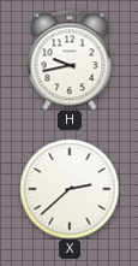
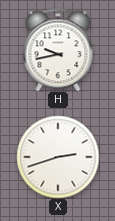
X: 2:38 -> 2:42 (58, 157)
